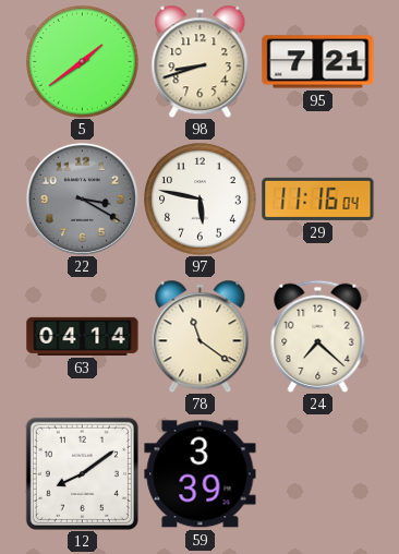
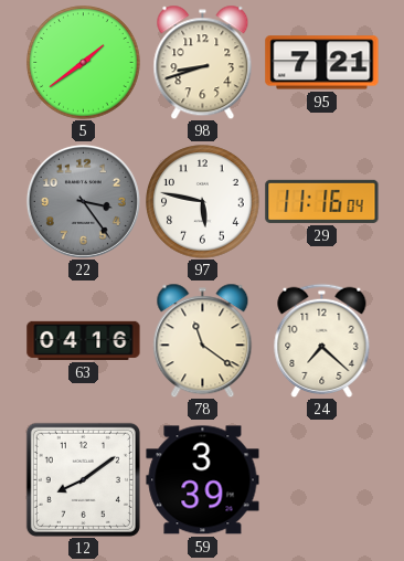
22: 3:20 -> 3:24 (83, 201)
63: 04:14 -> 04:16 (84, 340)
